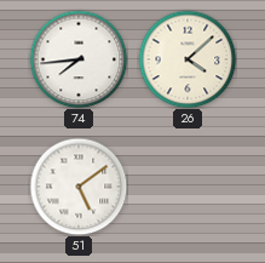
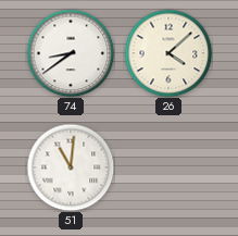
74: 7:44 -> 8:39 (71, 53)
51: 5:09 -> 11:01 (71, 167)
